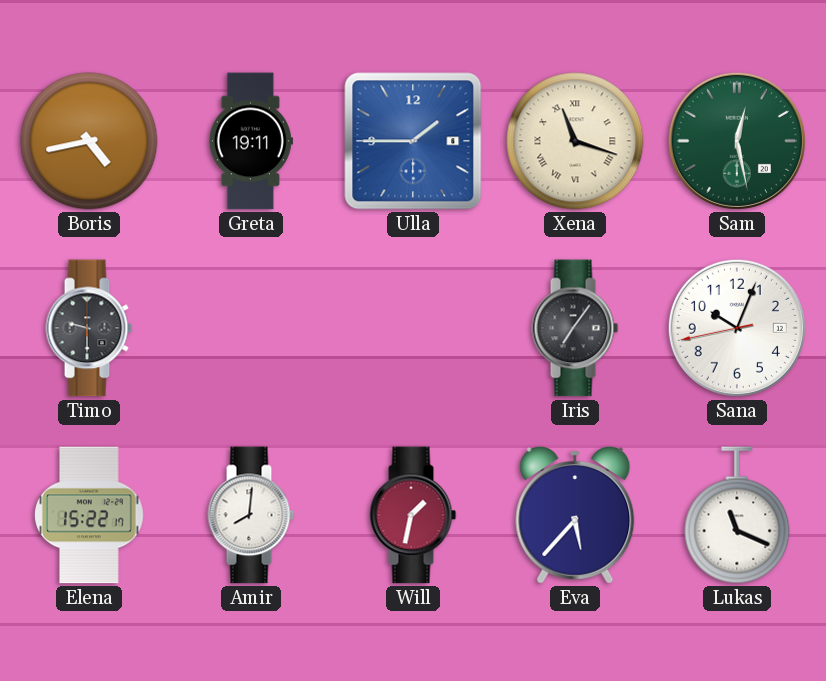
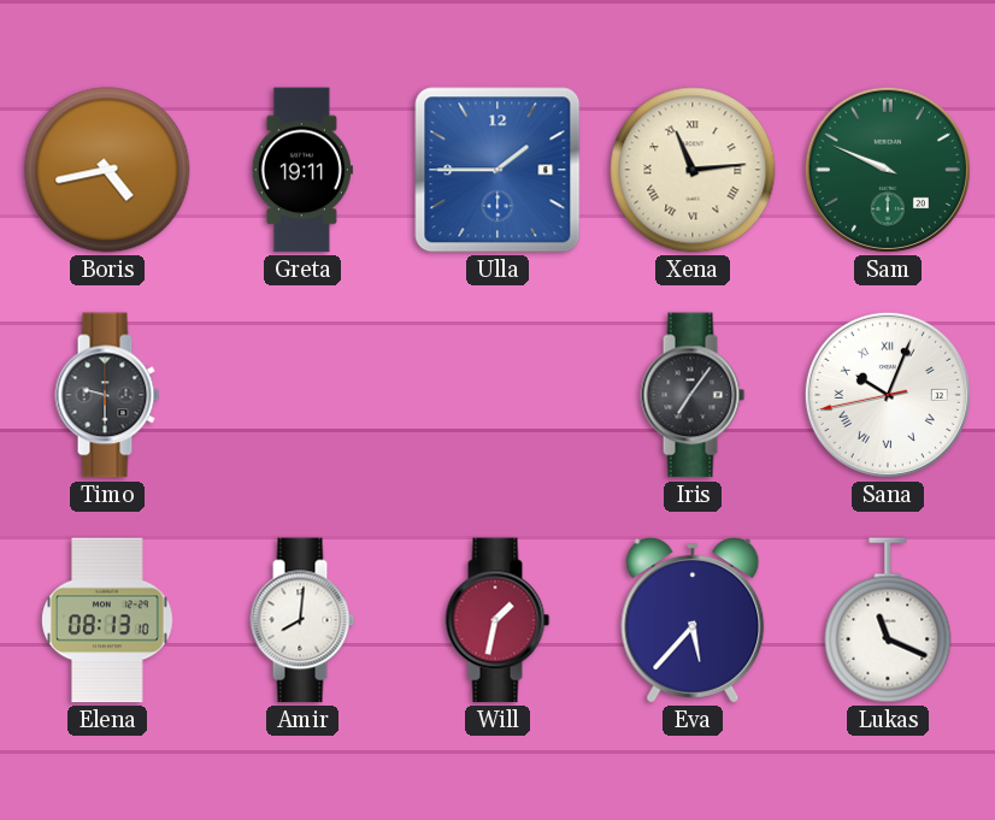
Xena: 11:18 -> 11:14 (693, 170)
Sam: 12:28 -> 9:49 (888, 170)
Sana numerals: Arabic -> Roman (888, 395)
Elena: 15:22 -> 08:13 (107, 620)
